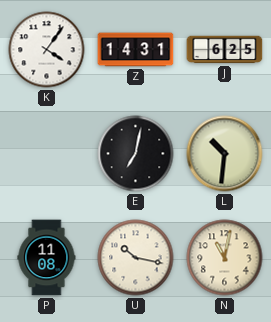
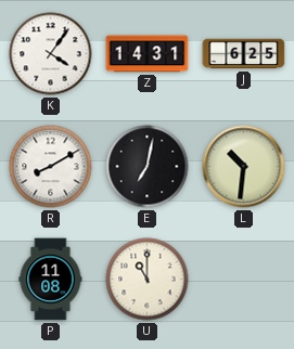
R: none -> 8:10 (51, 167)
U: 10:17 -> 11:00 (148, 280)
N: 11:02 -> none (225, 258)
